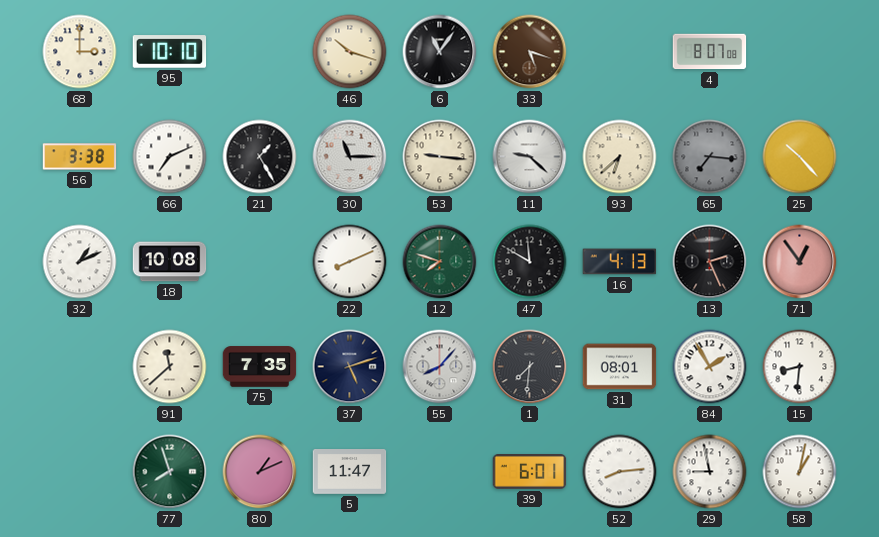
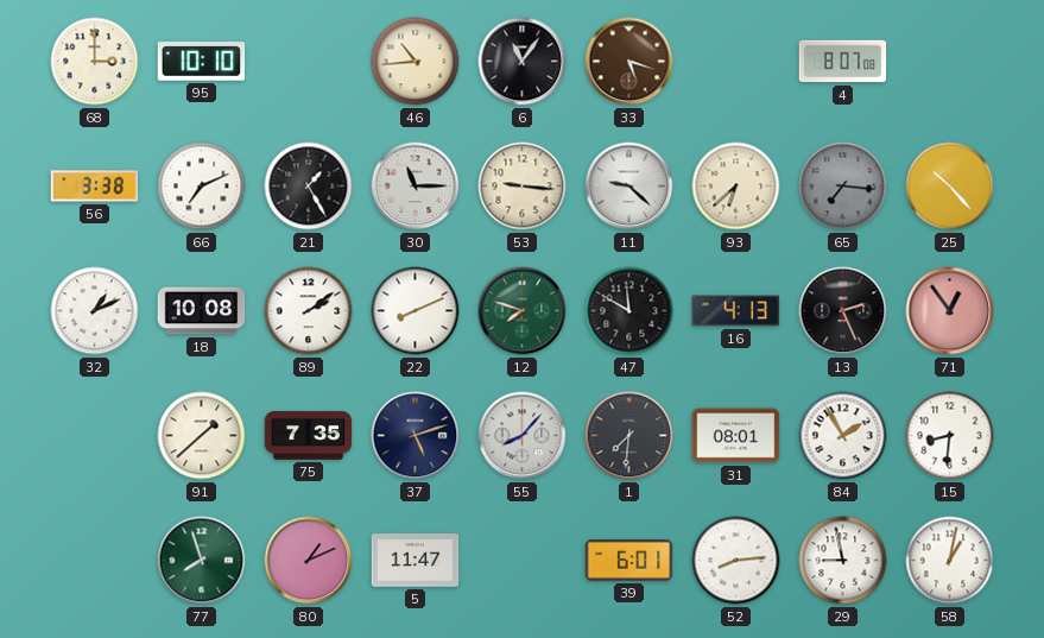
46: 10:18 -> 10:44 (416, 62)
89: none -> 2:09 (309, 311)
91: 11:38 -> 1:38 (202, 436)
